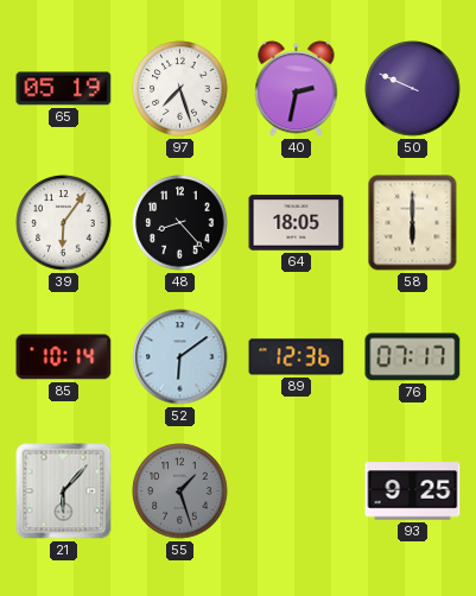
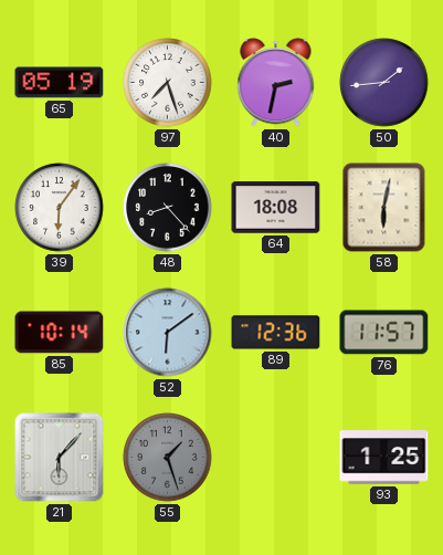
50: 9:49 -> 1:44 (384, 83)
64: 18:05 -> 18:08 (276, 208)
58: 6:00 -> 6:02 (384, 208)
76: 07:17 -> 11:57 (384, 333)
93: 9:25 -> 1:25 (384, 458)
